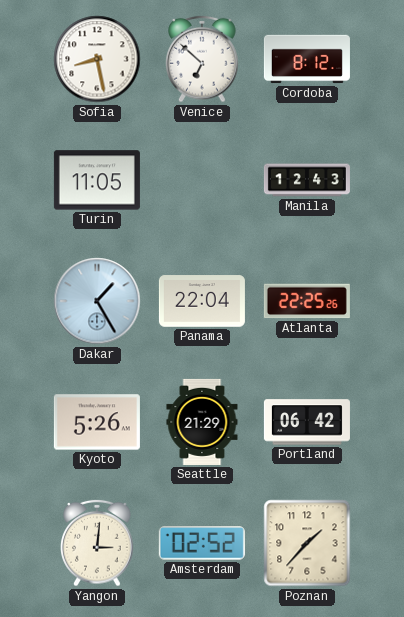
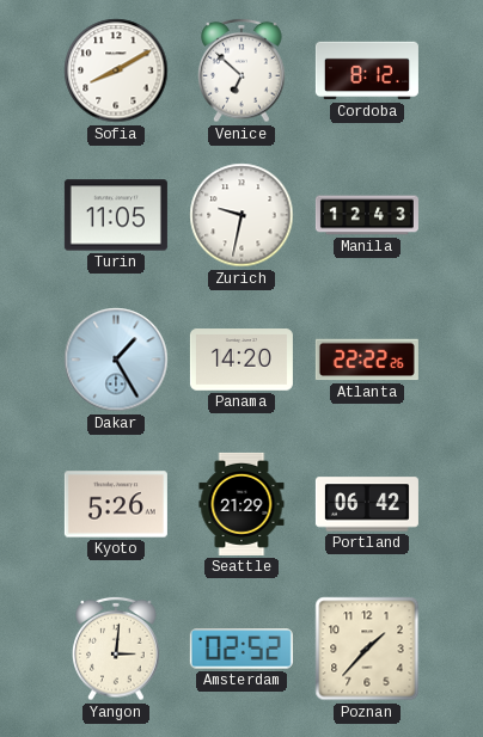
Sofia: 8:28 -> 8:10 (116, 70)
Zurich: none -> 9:32 (241, 215)
Panama: 22:04 -> 14:20 (241, 360)
Atlanta: 22:25 -> 22:22 (367, 360)
